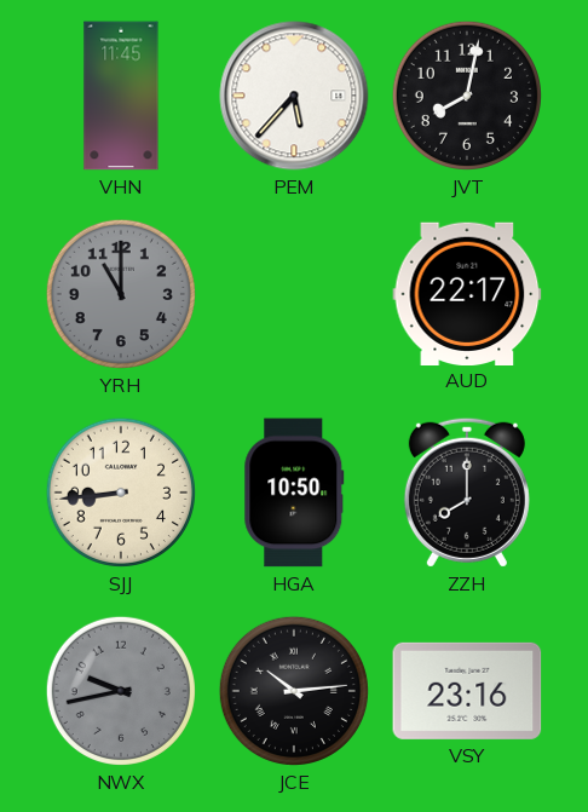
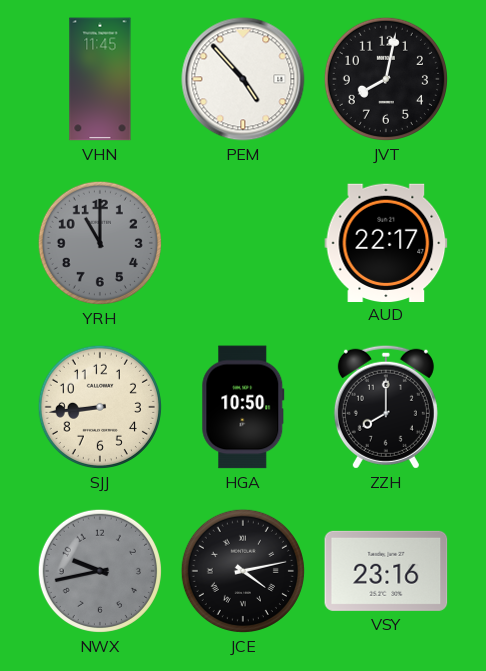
PEM: 5:37 -> 4:53 (243, 79)
JCE: 10:14 -> 4:13 (243, 571)
